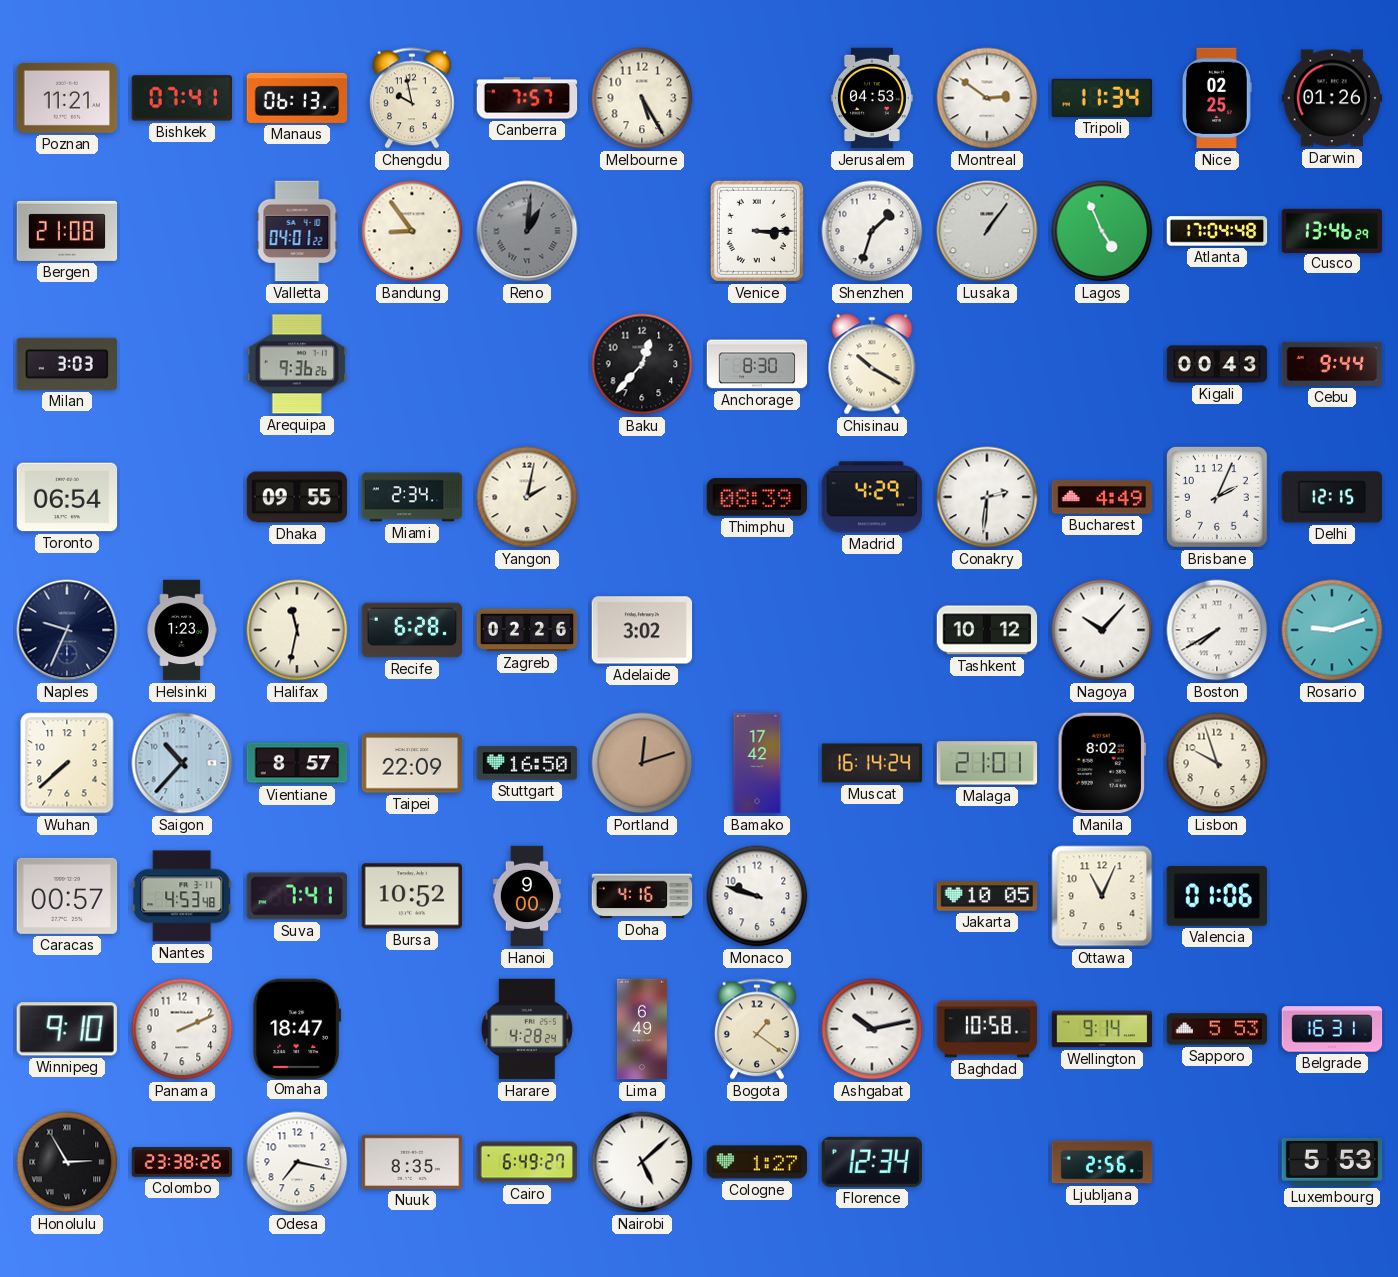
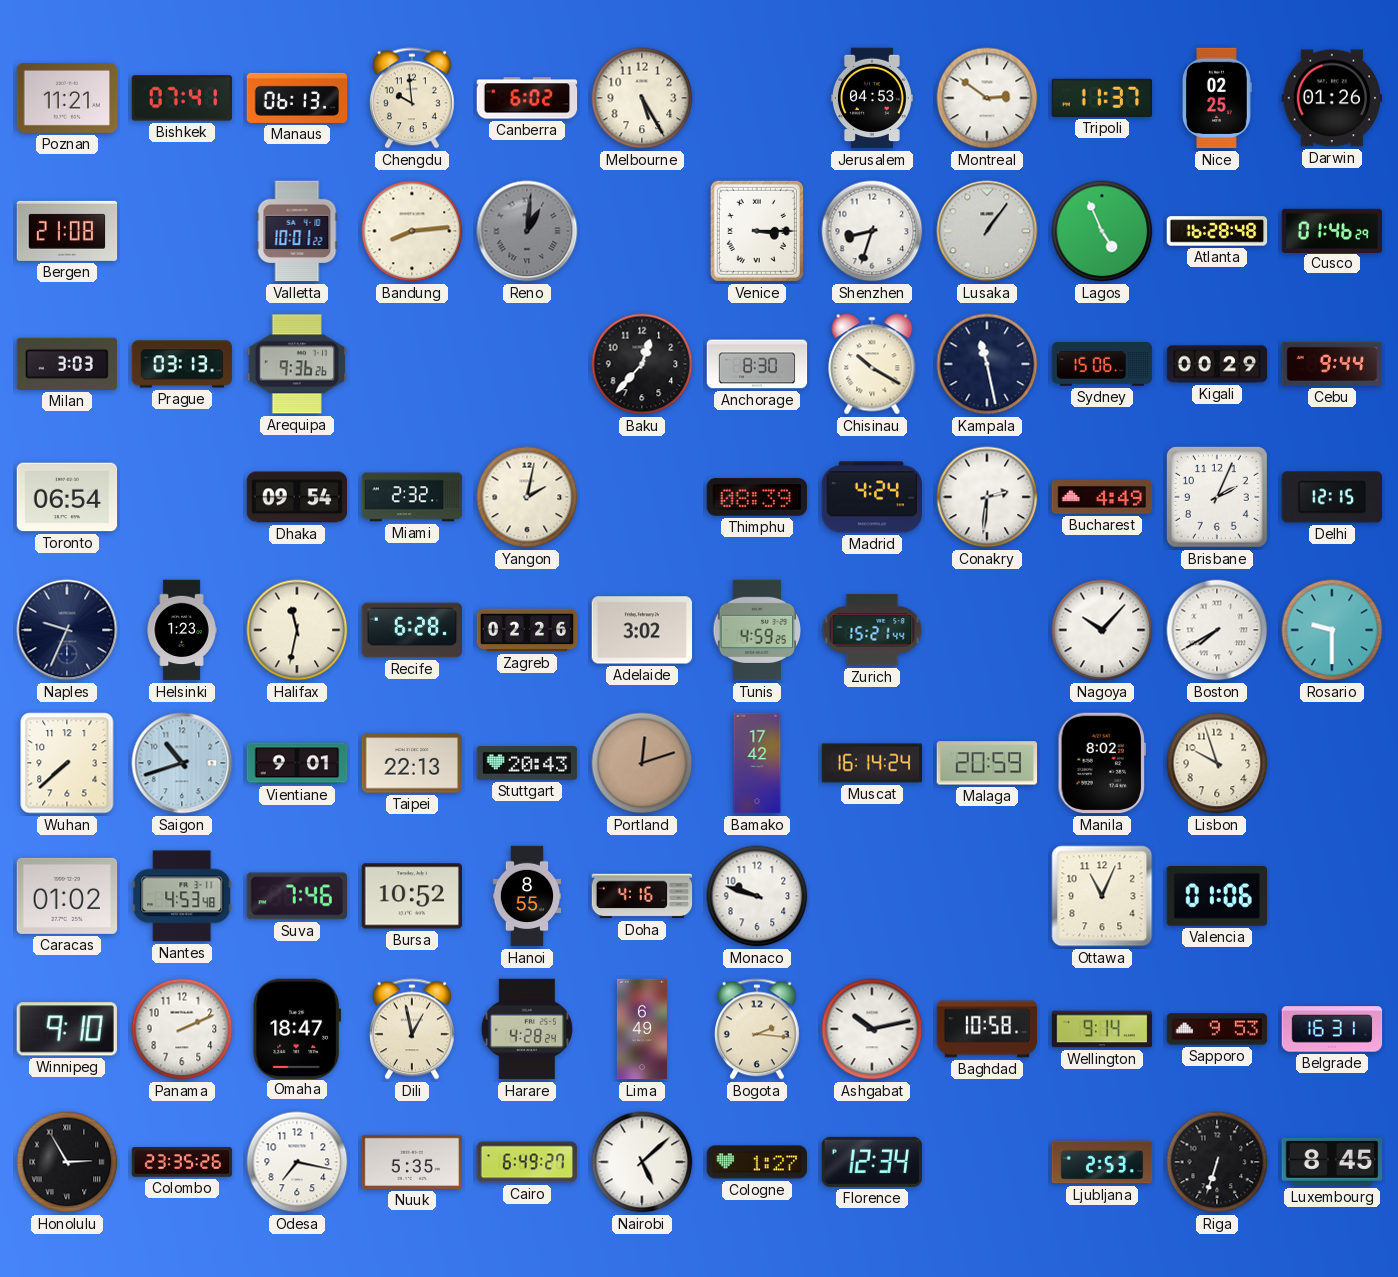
Chengdu: 9:58 -> 9:59 (412, 98)
Canberra: 7:57 -> 6:02 (527, 98)
Tripoli: 11:34 -> 11:37 (1101, 98)
Valletta: 04:01 -> 10:01 (297, 231)
Bandung: 8:54 -> 8:14 (412, 231)
Shenzhen: 1:33 -> 8:33 (872, 231)
Atlanta: 17:04 -> 16:28 (1217, 231)
Cusco: 13:46 -> 01:46 (1332, 230)
Prague: none -> 03:13 (182, 364)
Kampala: none -> 11:28 (987, 364)
Sydney: none -> 15:06 (1102, 364)
Kigali: 00:43 -> 00:29 (1217, 364)
Dhaka: 09:55 -> 09:54 (297, 497)
Miami: 2:34 -> 2:32 (412, 497)
Madrid: 4:29 -> 4:24 (872, 497)
Tunis: none -> 4:59 (757, 630)
Zurich: none -> 15:21 (872, 630)
Tashkent: 10:12 -> none (987, 630)
Rosario: 9:12 -> 9:30 (1332, 630)
Saigon: 10:37 -> 10:42 (182, 763)
Vientiane: 8:57 -> 9:01 (297, 763)
Taipei: 22:09 -> 22:13 (412, 763)
Stuttgart: 16:50 -> 20:43 (527, 763)
Malaga: 21:01 -> 20:59 (987, 763)
Caracas: 00:57 -> 01:02 (67, 896)
Suva: 7:41 -> 7:46 (297, 896)
Hanoi: 9:00 -> 8:55 (527, 896)
Jakarta: 10:05 -> none (987, 896)
Dili: none -> 12:58 (412, 1029)
Bogota: 1:21 -> 2:16 (757, 1029)
Sapporo: 5:53 -> 9:53 (1217, 1029)
Colombo: 23:38 -> 23:35 (182, 1162)
Nuuk: 8:35 -> 5:35 (412, 1162)
Ljubljana: 2:56 -> 2:53 (1102, 1162)
Riga: none -> 6:33 (1217, 1162)
Luxembourg: 5:53 -> 8:45 (1332, 1162)
